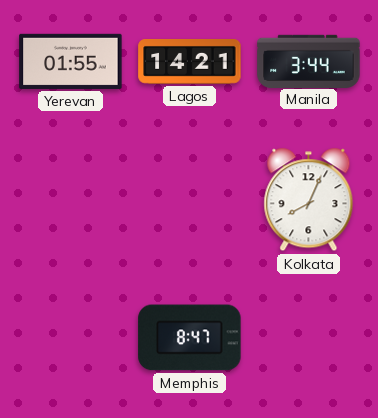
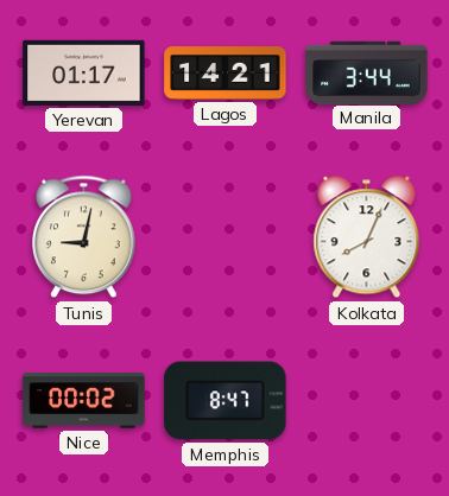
Yerevan: 01:55 -> 01:17 (84, 72)
Tunis: none -> 9:02 (84, 237)
Nice: none -> 00:02 (84, 401)
